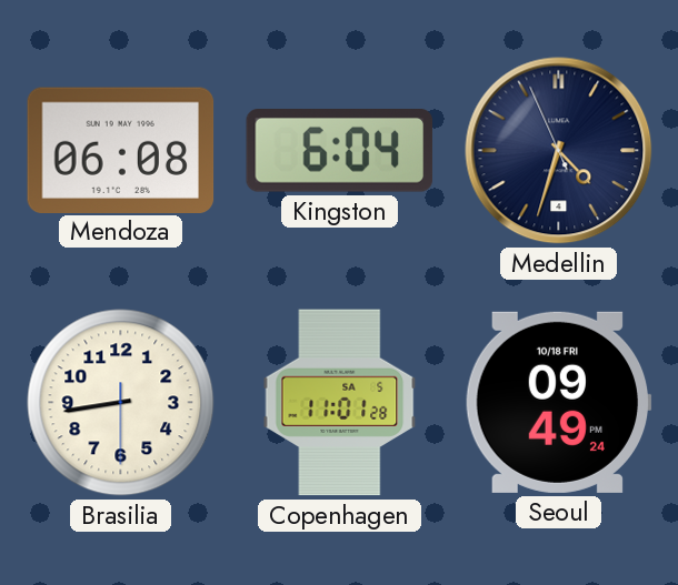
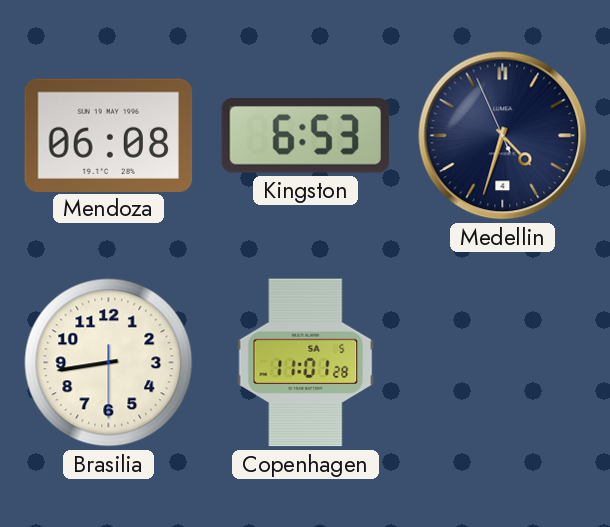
Kingston: 6:04 -> 6:53 (306, 136)
Seoul: 09:49 -> none (558, 402)
